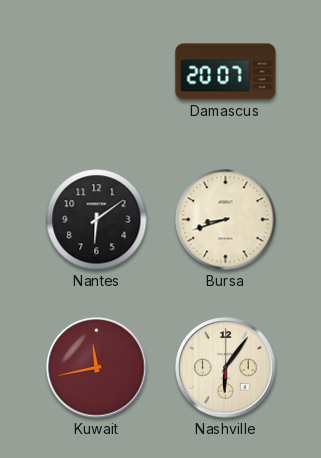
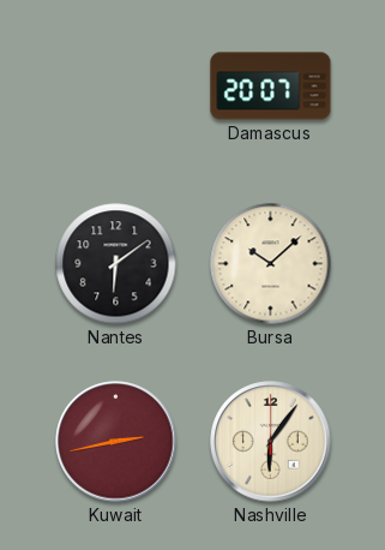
Bursa: 8:42 -> 10:08 (271, 264)
Kuwait: 11:43 -> 2:43 (116, 442)
